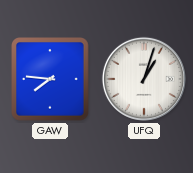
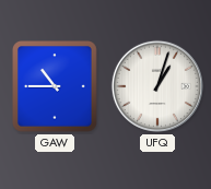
GAW: 7:46 -> 10:45 (56, 87)
